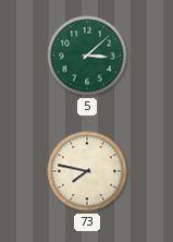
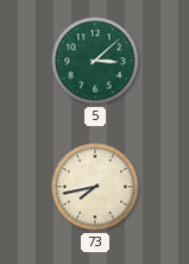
73: 7:47 -> 7:43 (95, 187)
